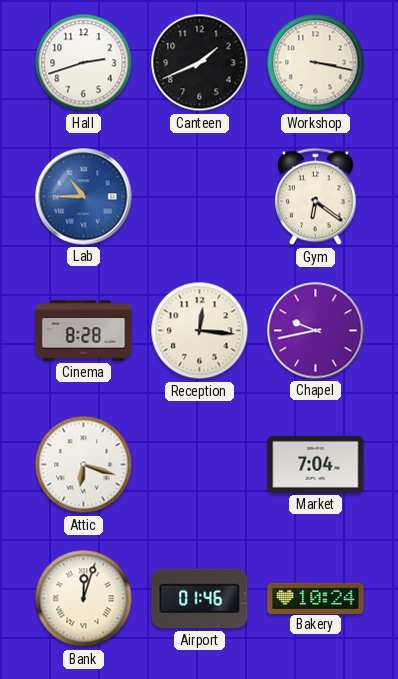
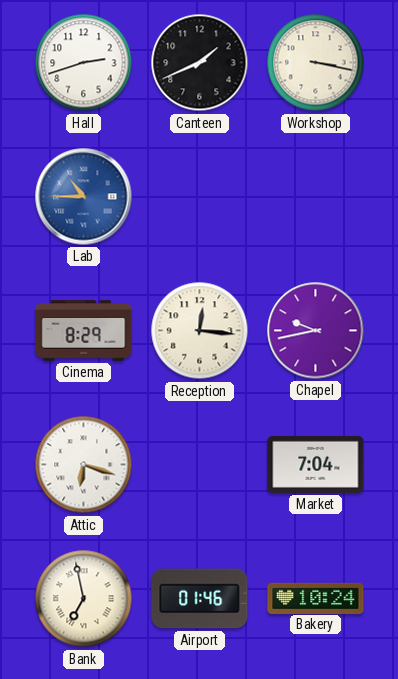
Gym: 6:21 -> none (316, 197)
Cinema: 8:28 -> 8:29 (84, 331)
Bank: 12:03 -> 6:58 (84, 599)
